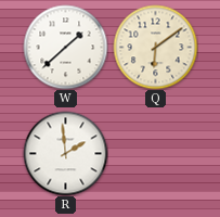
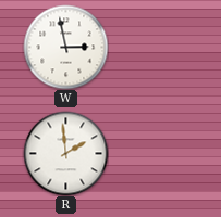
W: 1:38 -> 2:58 (65, 47)
Q: 6:09 -> none (155, 47)
